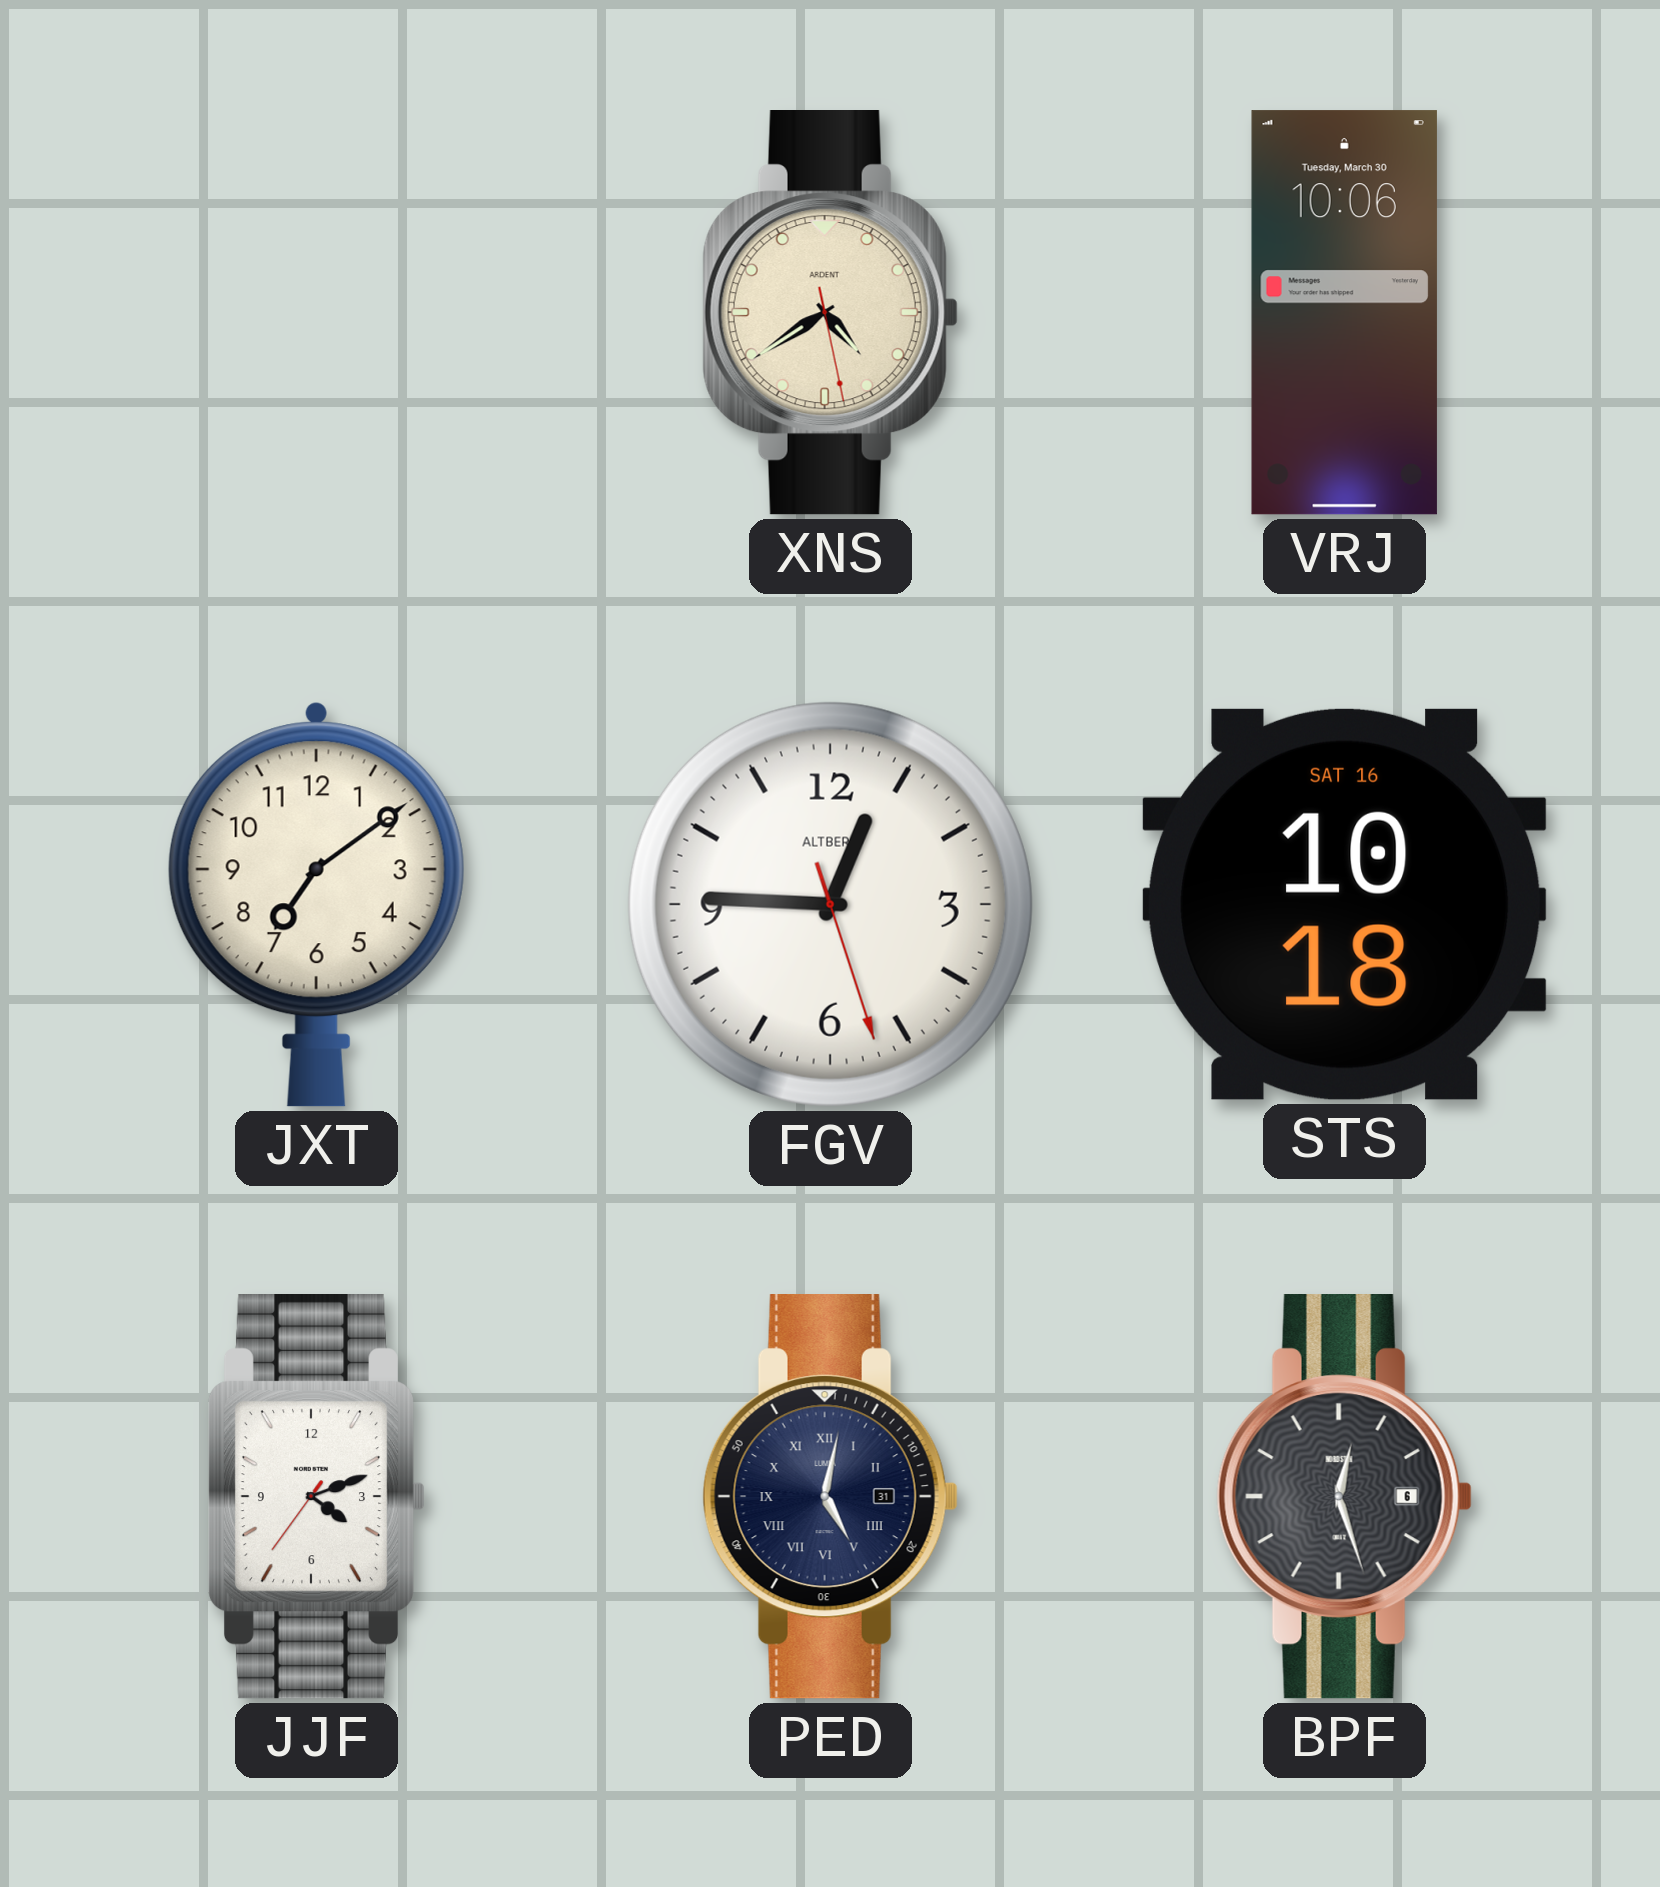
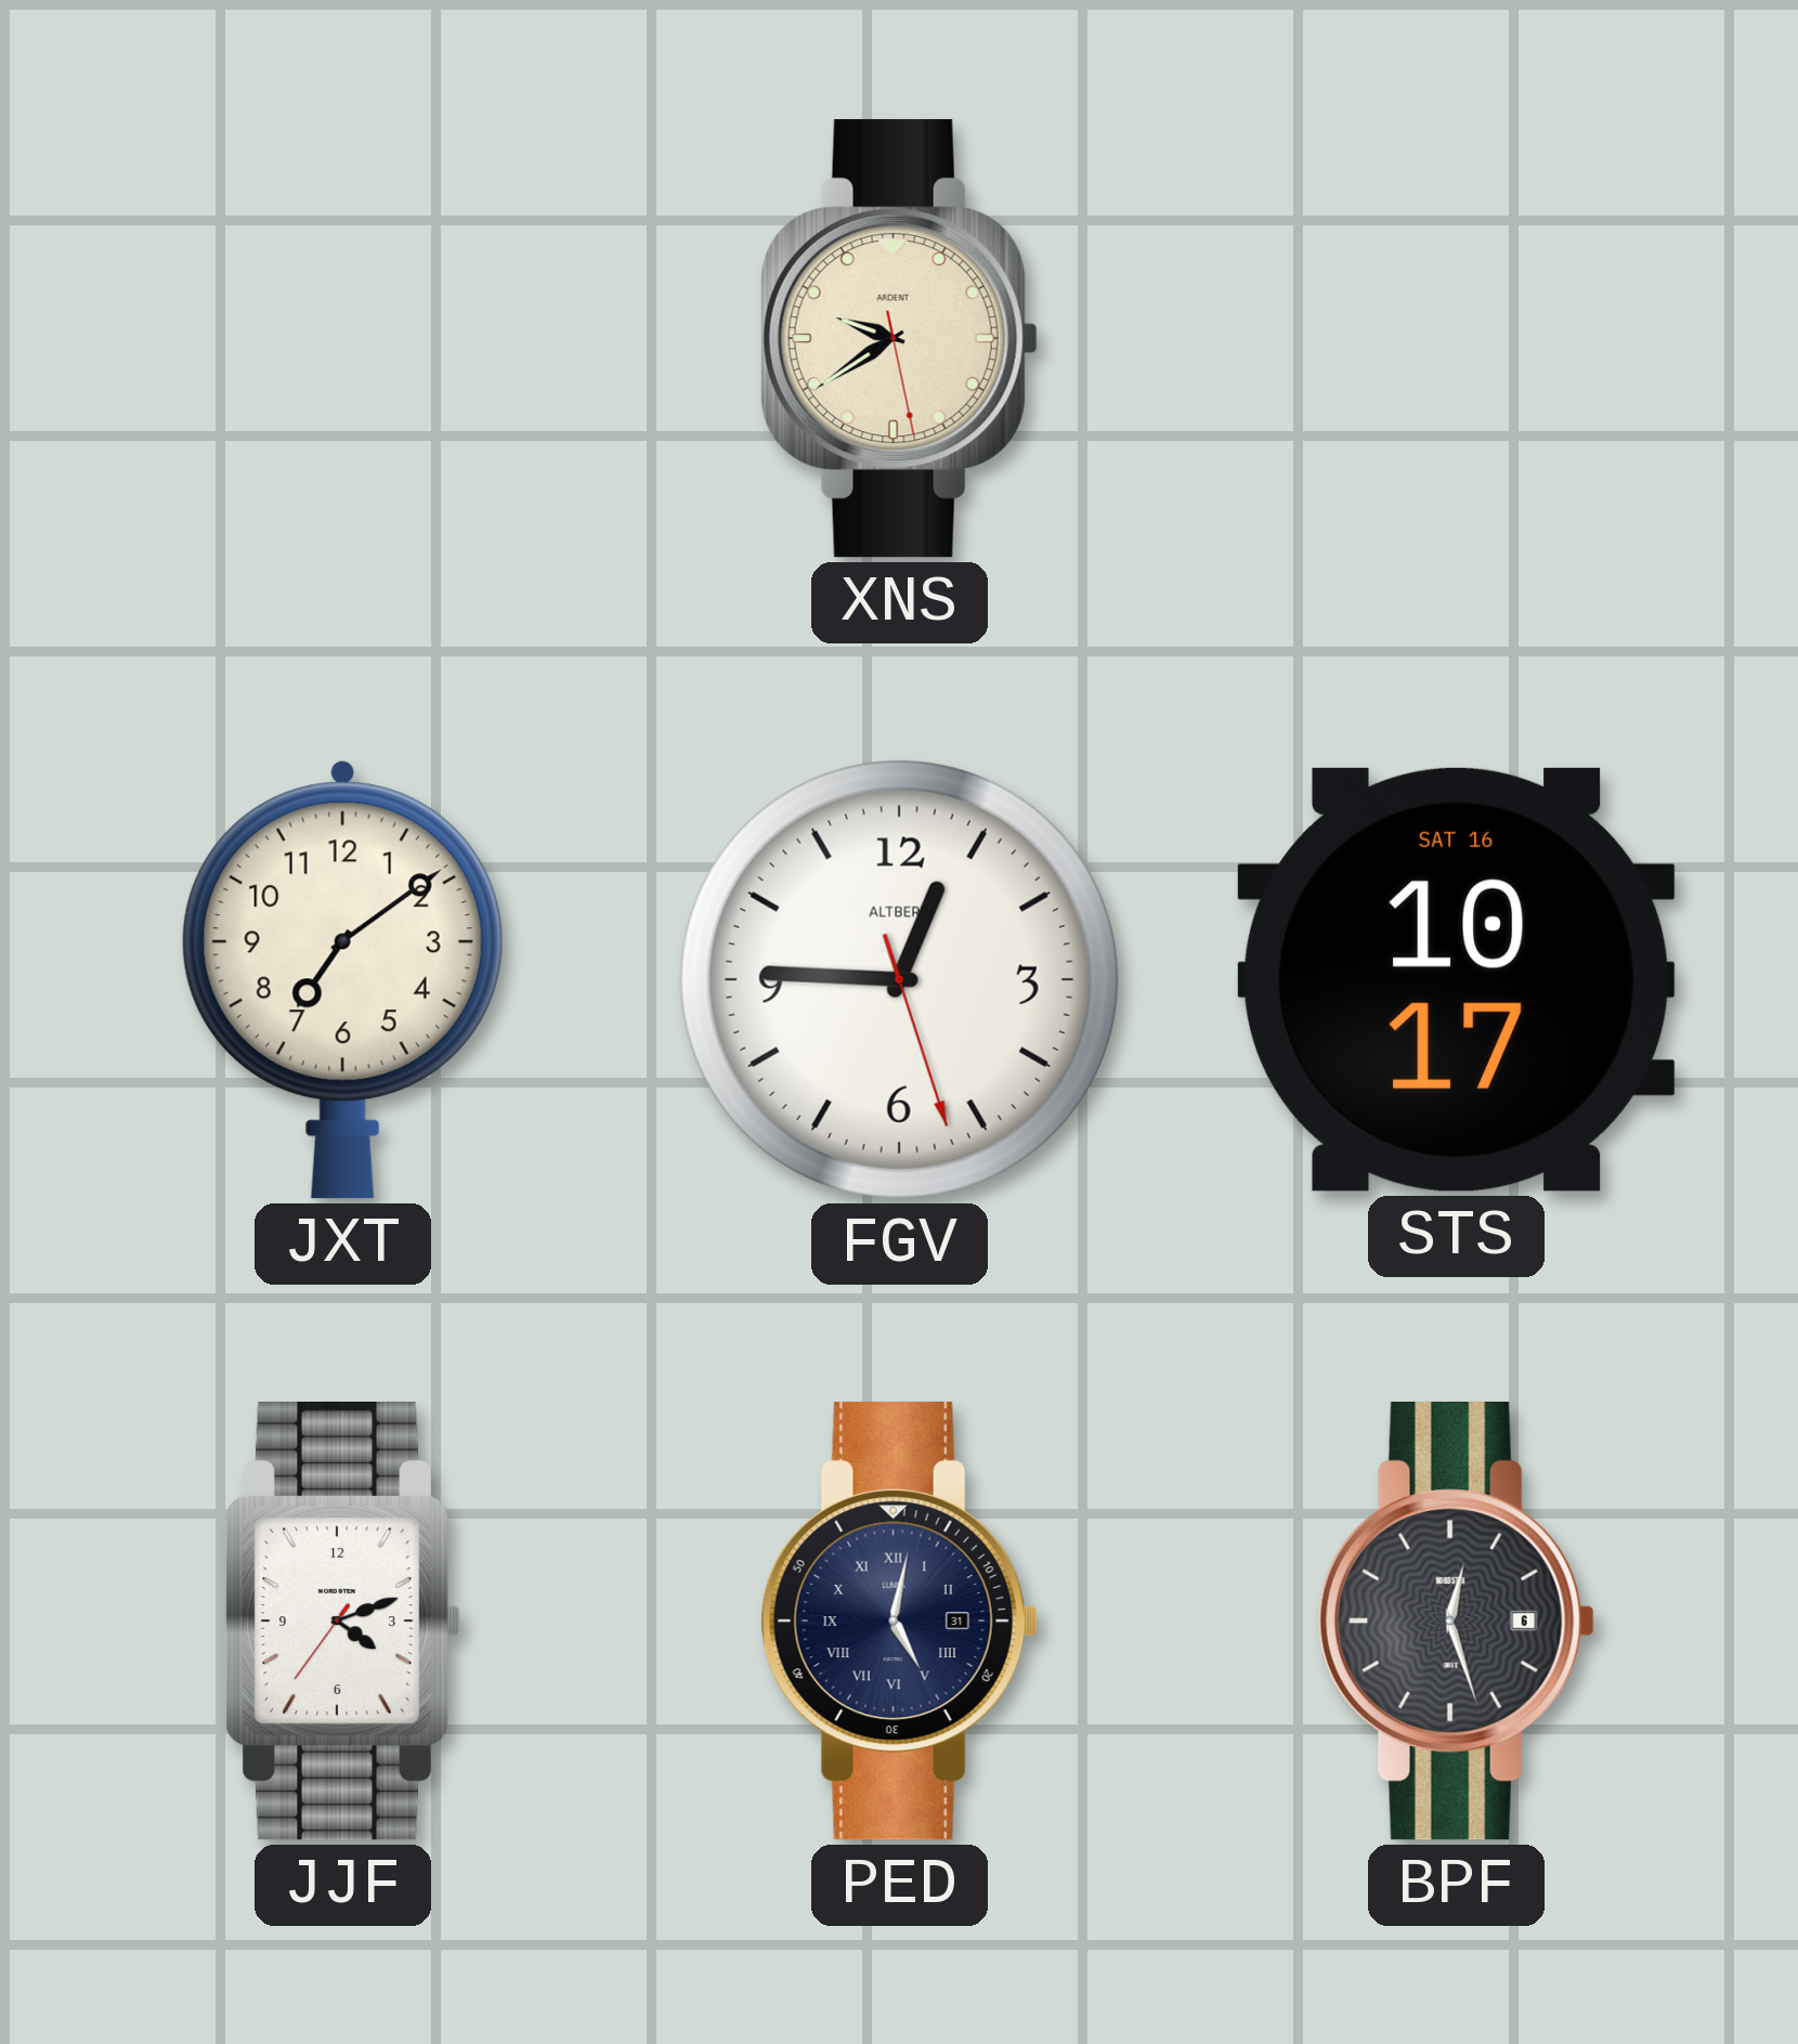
XNS: 4:39 -> 9:39 (899, 339)
VRJ: 10:06 -> none (1344, 313)
STS: 10:18 -> 10:17 (1456, 979)
